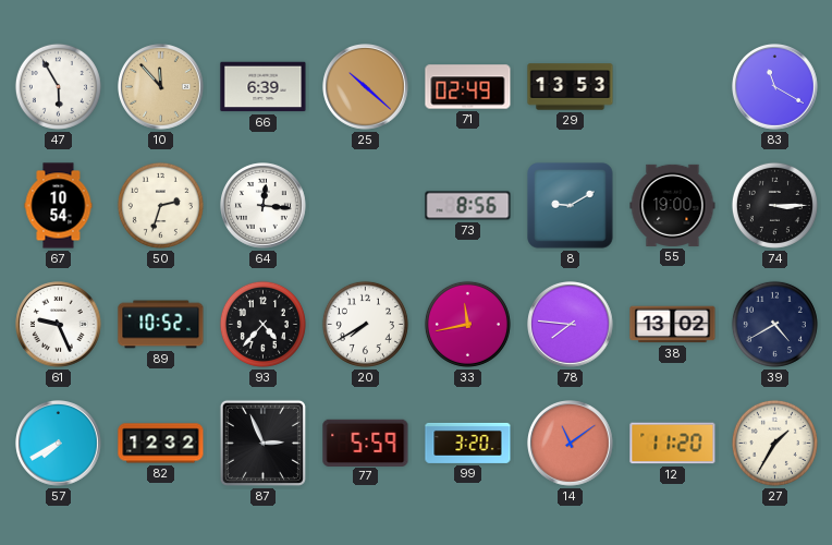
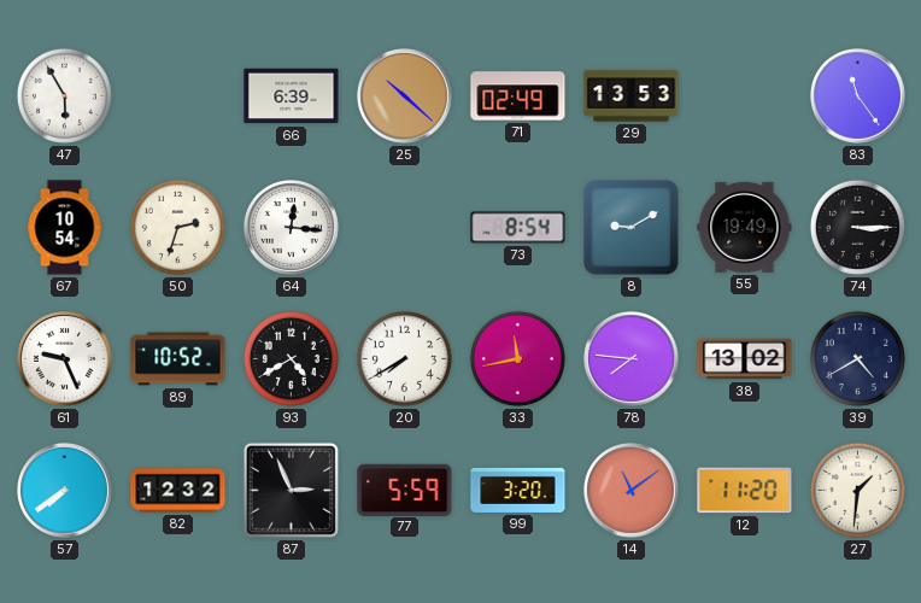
10: 11:53 -> none (161, 87)
83: 11:20 -> 11:24 (858, 96)
73: 8:56 -> 8:54 (518, 228)
55: 19:00 -> 19:49 (745, 227)
93: 4:37 -> 4:40 (291, 358)
57: 7:40 -> 7:39 (65, 491)
27: 1:35 -> 1:31 (857, 490)
